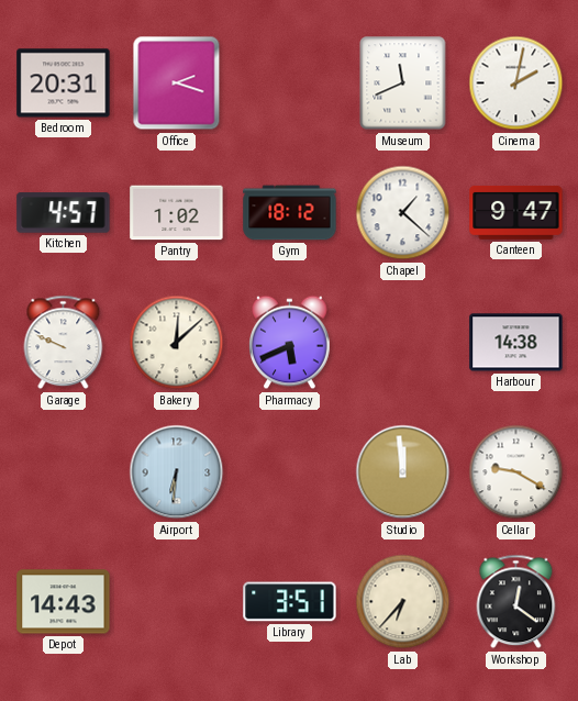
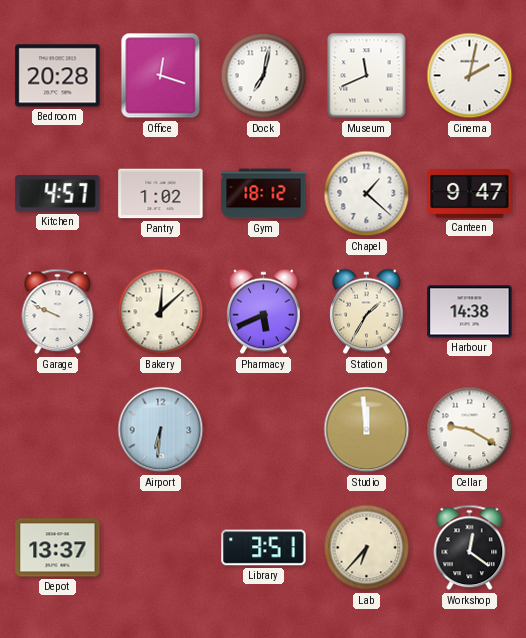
Bedroom: 20:31 -> 20:28 (58, 76)
Office: 2:18 -> 12:18 (161, 76)
Dock: none -> 7:02 (264, 76)
Station: none -> 1:35 (367, 312)
Depot: 14:43 -> 13:37 (58, 548)
